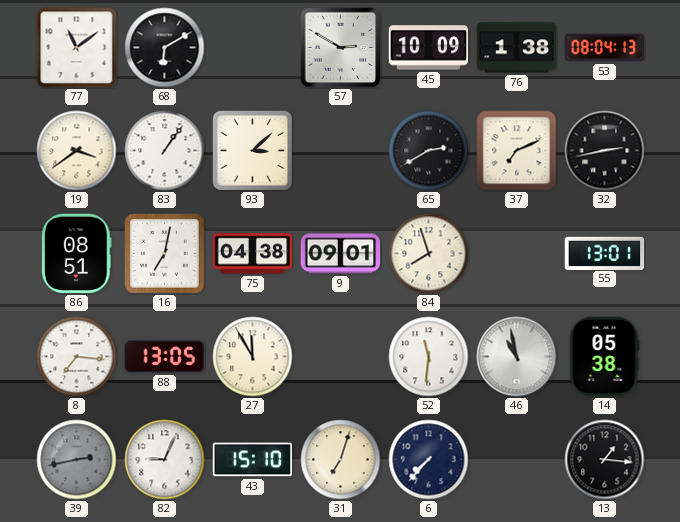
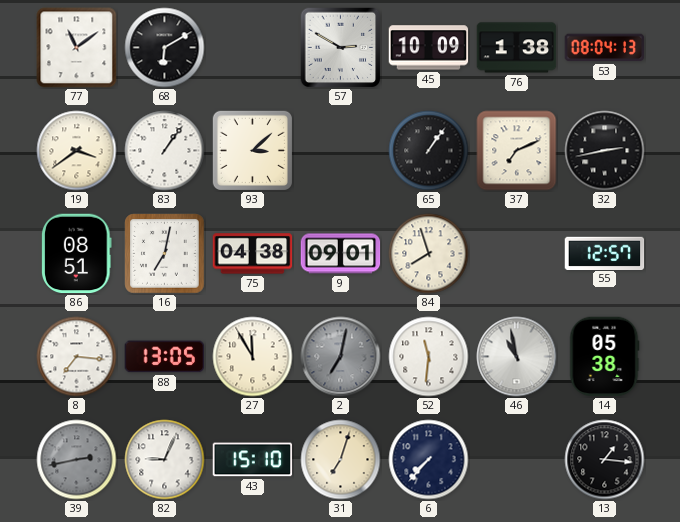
65: 2:40 -> 1:06 (429, 151)
55: 13:01 -> 12:57 (605, 253)
2: none -> 7:02 (341, 357)
